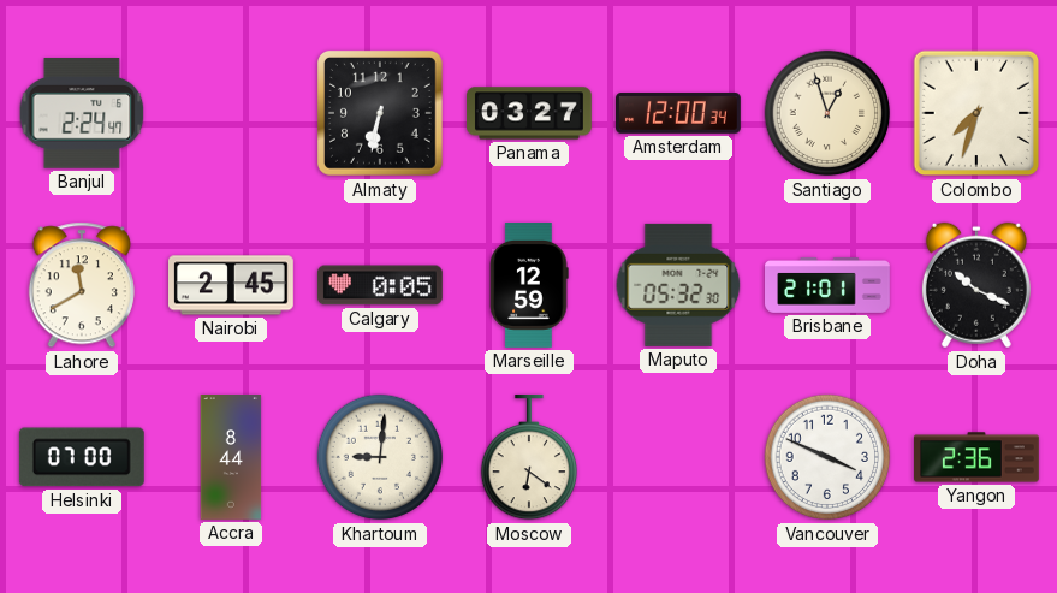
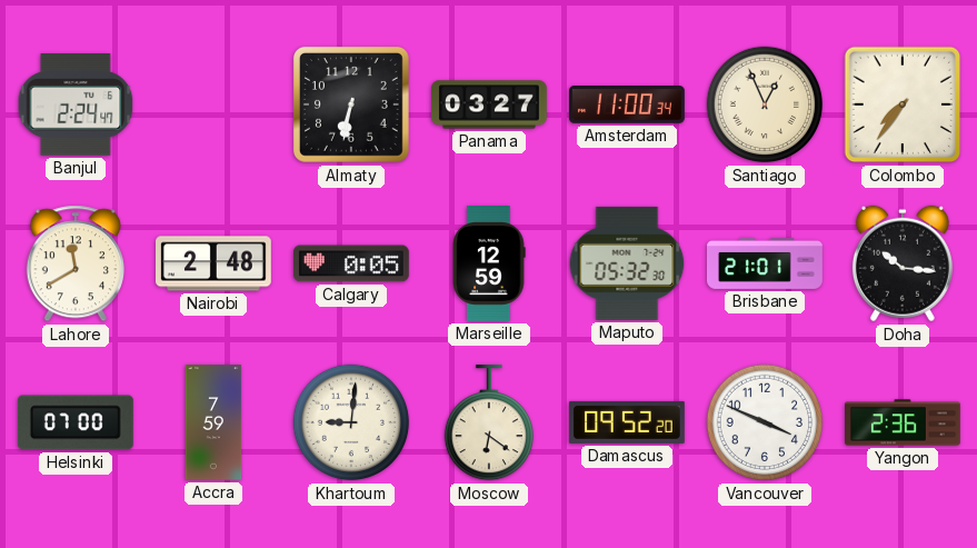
Amsterdam: 12:00 -> 11:00 (628, 104)
Santiago: 12:57 -> 12:56 (765, 104)
Colombo: 7:33 -> 7:36 (903, 104)
Nairobi: 2:45 -> 2:48 (215, 263)
Doha: 10:19 -> 10:16 (903, 263)
Accra: 8:44 -> 7:59 (213, 424)
Damascus: none -> 09:52 (627, 422)
